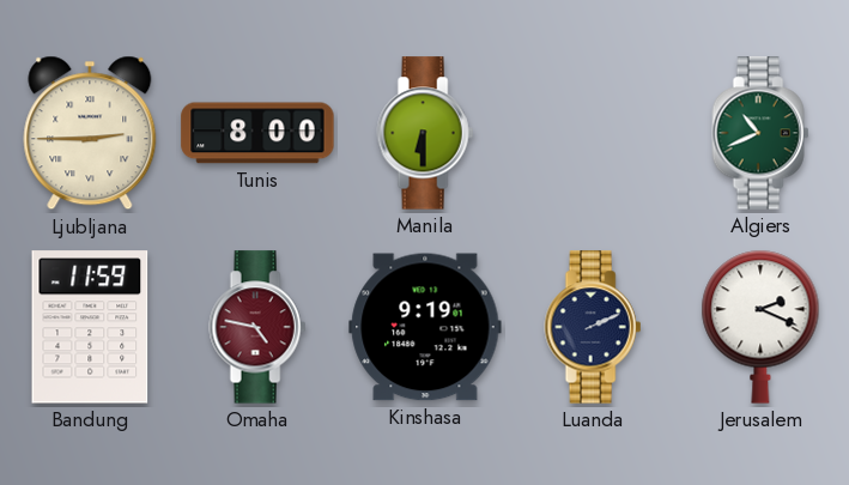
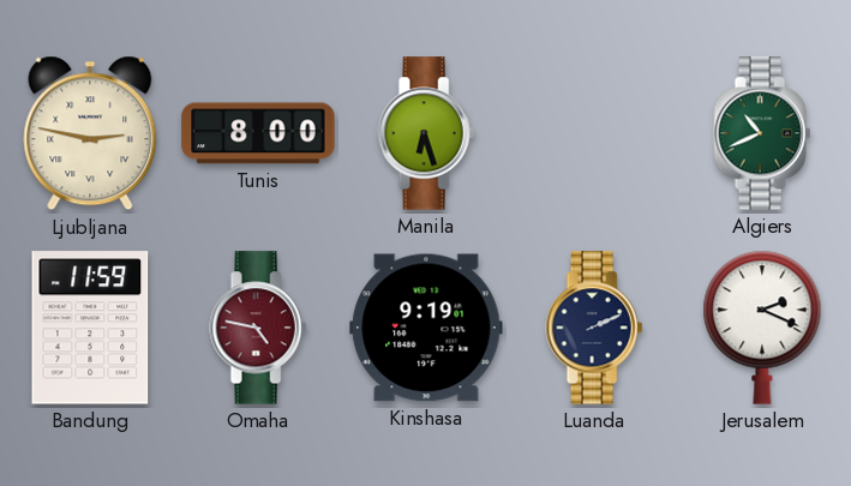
Ljubljana: 2:45 -> 2:47 (90, 133)
Manila: 6:30 -> 6:27 (426, 133)
